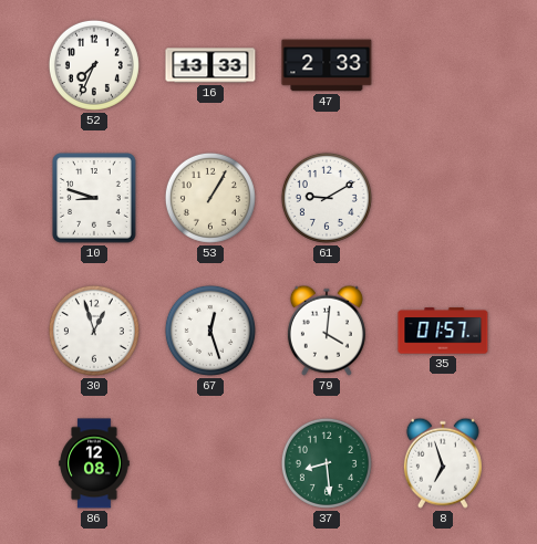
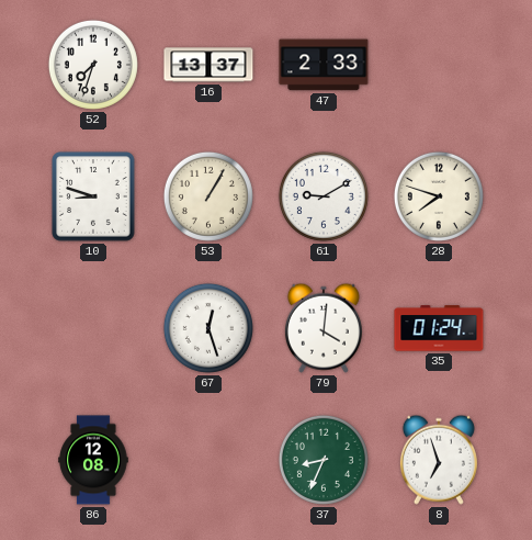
52: 7:34 -> 7:33 (93, 65)
16: 13:33 -> 13:37 (208, 65)
28: none -> 7:48 (439, 196)
30: 12:57 -> none (94, 331)
35: 01:57 -> 01:24 (439, 328)
37: 8:29 -> 8:34 (324, 460)
